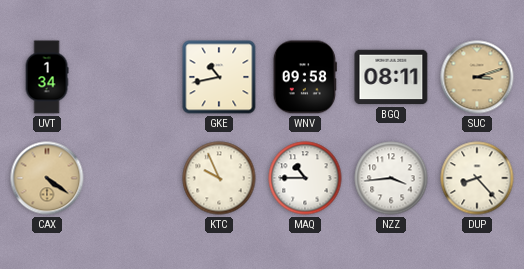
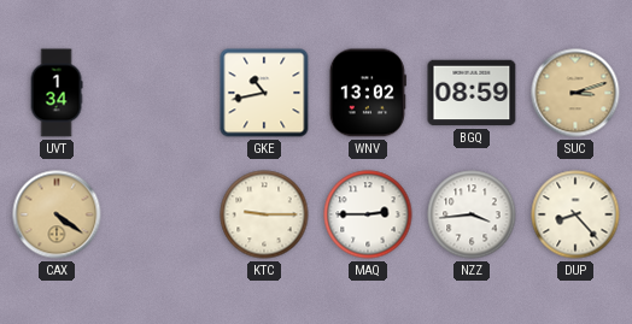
WNV: 09:58 -> 13:02 (368, 93)
BGQ: 08:11 -> 08:59 (472, 93)
KTC: 9:56 -> 9:15 (264, 214)
MAQ: 10:45 -> 2:45 (368, 214)
